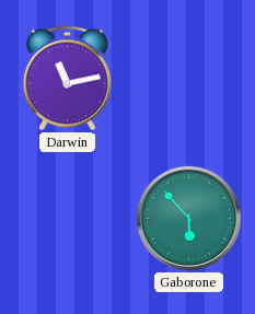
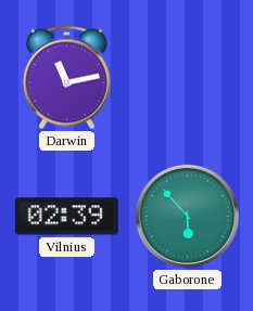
Vilnius: none -> 02:39 (66, 217)
